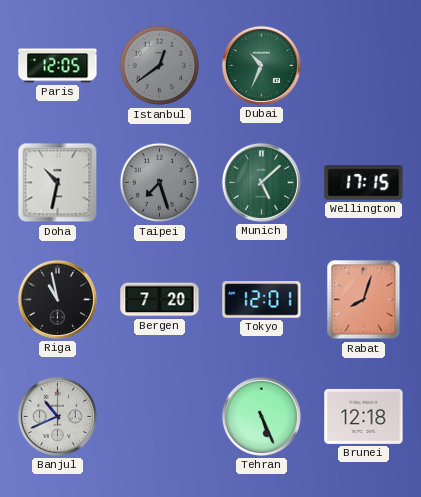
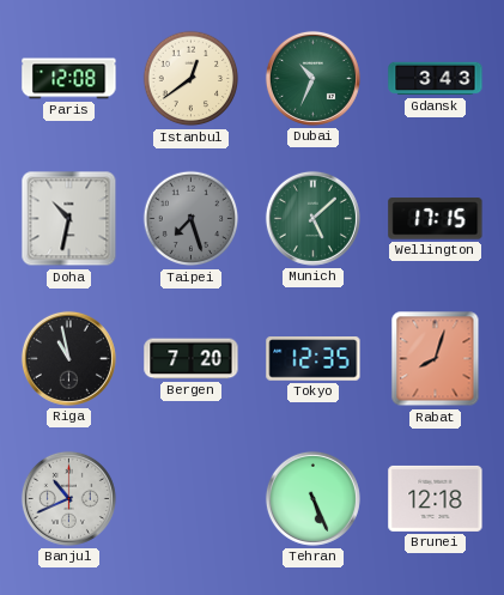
Paris: 12:05 -> 12:08 (69, 79)
Istanbul dial: grey -> cream (192, 79)
Gdansk: none -> 3:43 (436, 79)
Tokyo: 12:01 -> 12:35 (314, 359)
